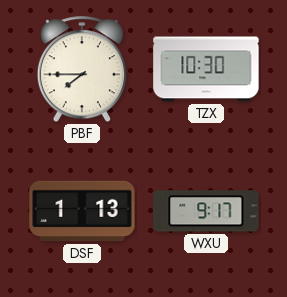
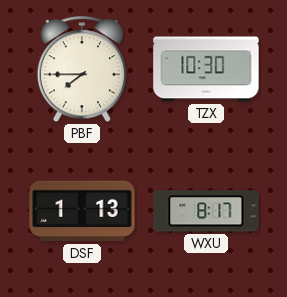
WXU: 9:17 -> 8:17 (206, 211)
